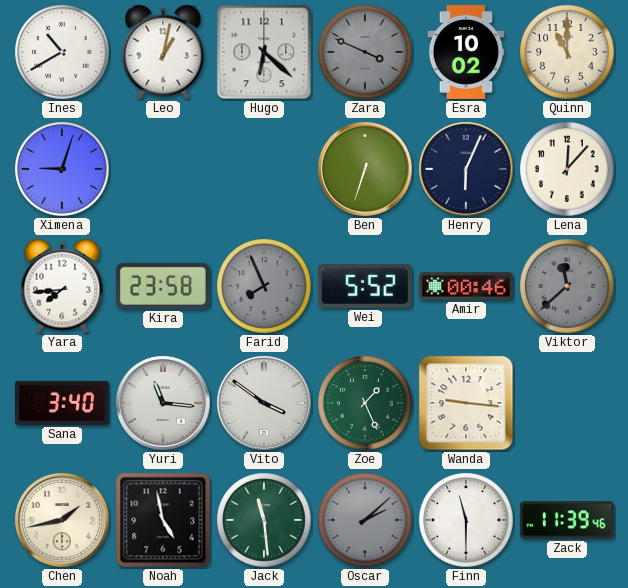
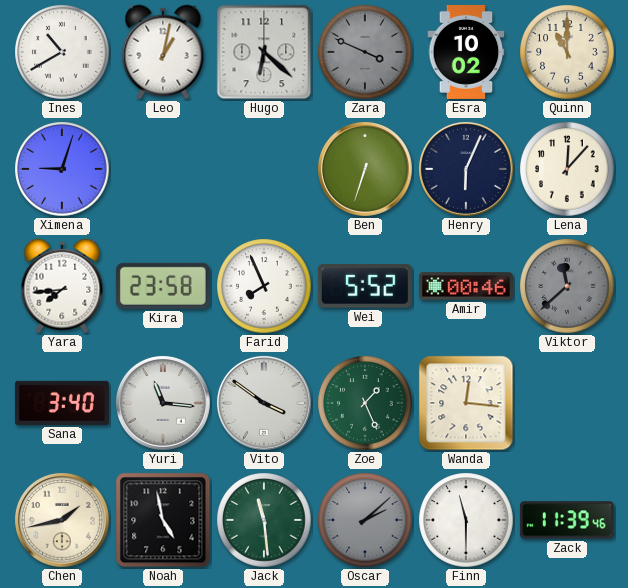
Farid dial: grey -> white (264, 286)
Wanda: 9:16 -> 12:16 (466, 403)
